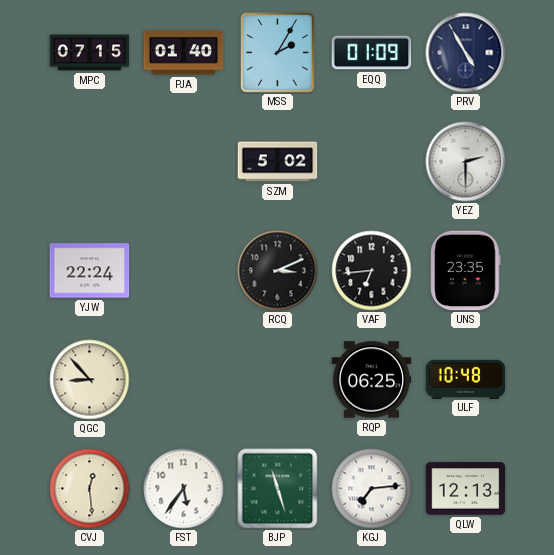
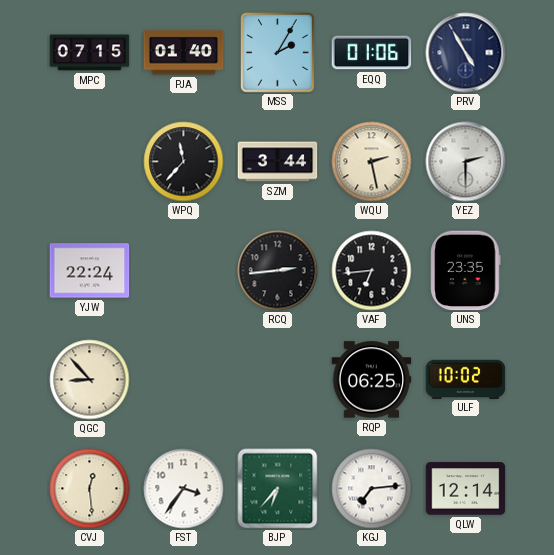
EQQ: 01:09 -> 01:06 (372, 53)
WPQ: none -> 11:37 (184, 162)
SZM: 5:02 -> 3:44 (278, 162)
WQU: none -> 2:28 (372, 162)
RCQ: 3:11 -> 2:44 (278, 271)
ULF: 10:48 -> 10:02 (466, 379)
FST: 5:36 -> 3:36 (184, 489)
BJP: 11:27 -> 6:37 (278, 489)
QLW: 12:13 -> 12:14 (466, 489)
